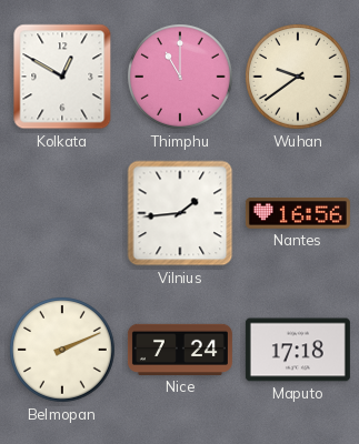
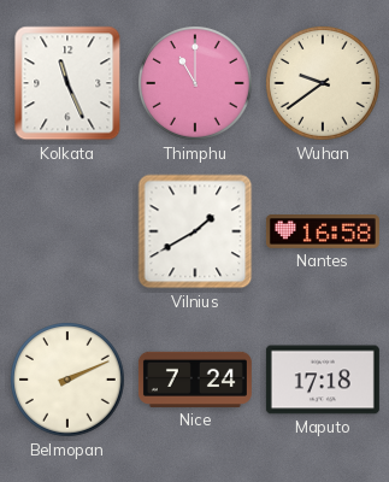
Kolkata: 12:50 -> 11:26 (67, 83)
Vilnius: 1:44 -> 1:40 (195, 231)
Nantes: 16:56 -> 16:58 (323, 233)
